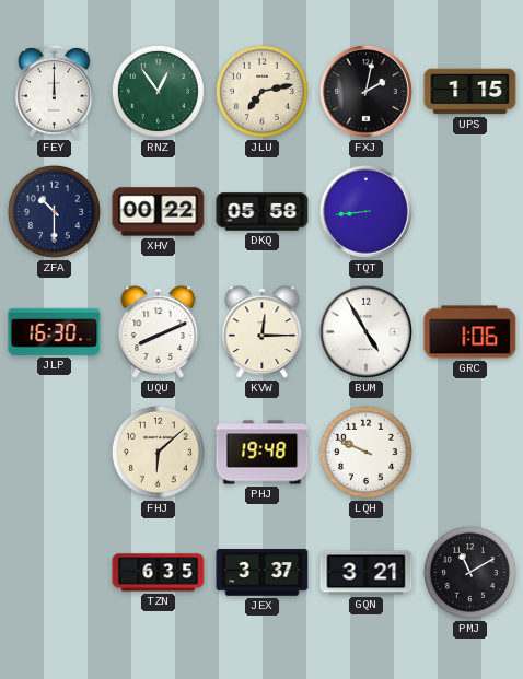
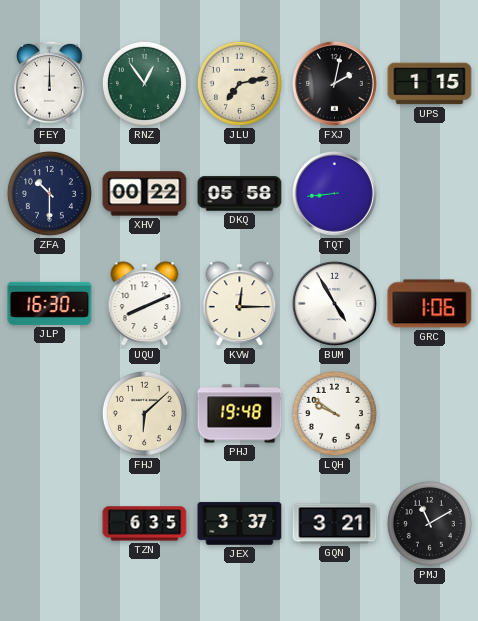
LQH: 9:49 -> 9:51 (334, 413)
